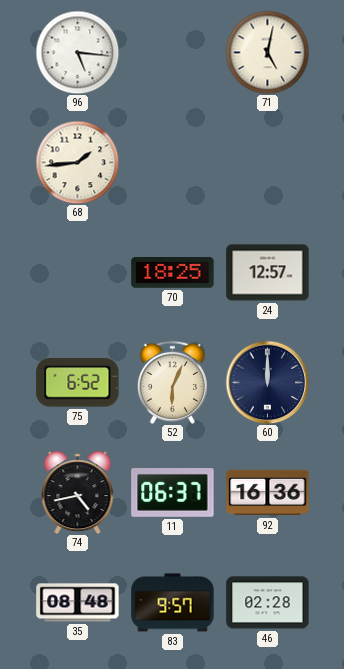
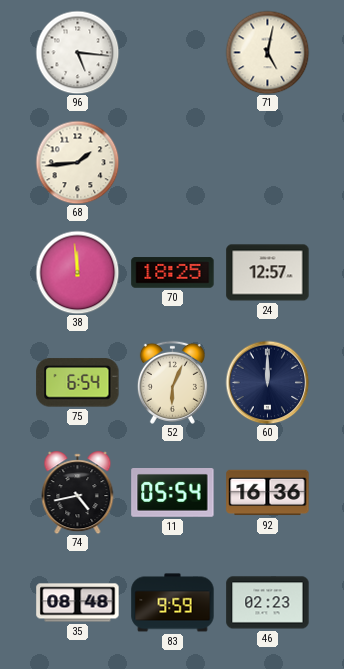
38: none -> 11:59 (77, 272)
75: 6:52 -> 6:54 (78, 383)
11: 06:37 -> 05:54 (173, 493)
83: 9:57 -> 9:59 (173, 603)
46: 02:28 -> 02:23 (268, 603)
